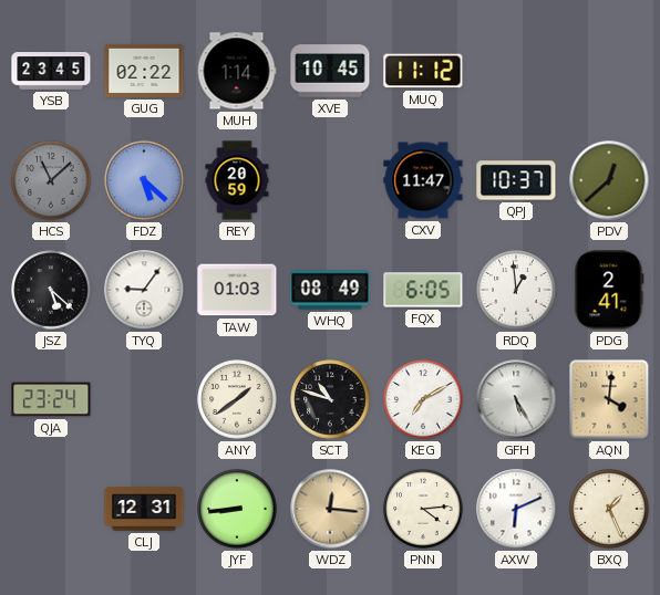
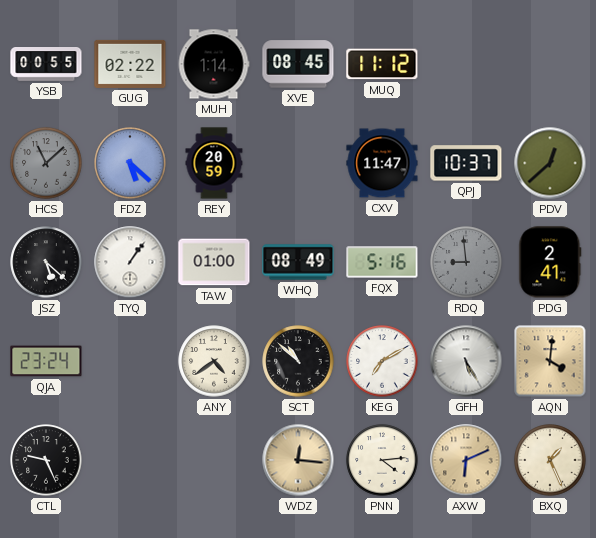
YSB: 23:45 -> 00:55 (46, 64)
XVE: 10:45 -> 08:45 (298, 64)
TYQ: 9:06 -> 1:06 (130, 262)
TAW: 01:03 -> 01:00 (214, 262)
FQX: 6:05 -> 5:16 (382, 262)
RDQ: 12:59 -> 8:59 (466, 262)
RDQ dial: white -> grey (466, 262)
ANY: 1:39 -> 4:39 (214, 361)
SCT: 10:48 -> 10:52 (298, 361)
CTL: none -> 9:26 (46, 460)
CLJ: 12:31 -> none (144, 509)
JYF: 8:44 -> none (237, 509)
AXW dial: white -> champagne (466, 460)
